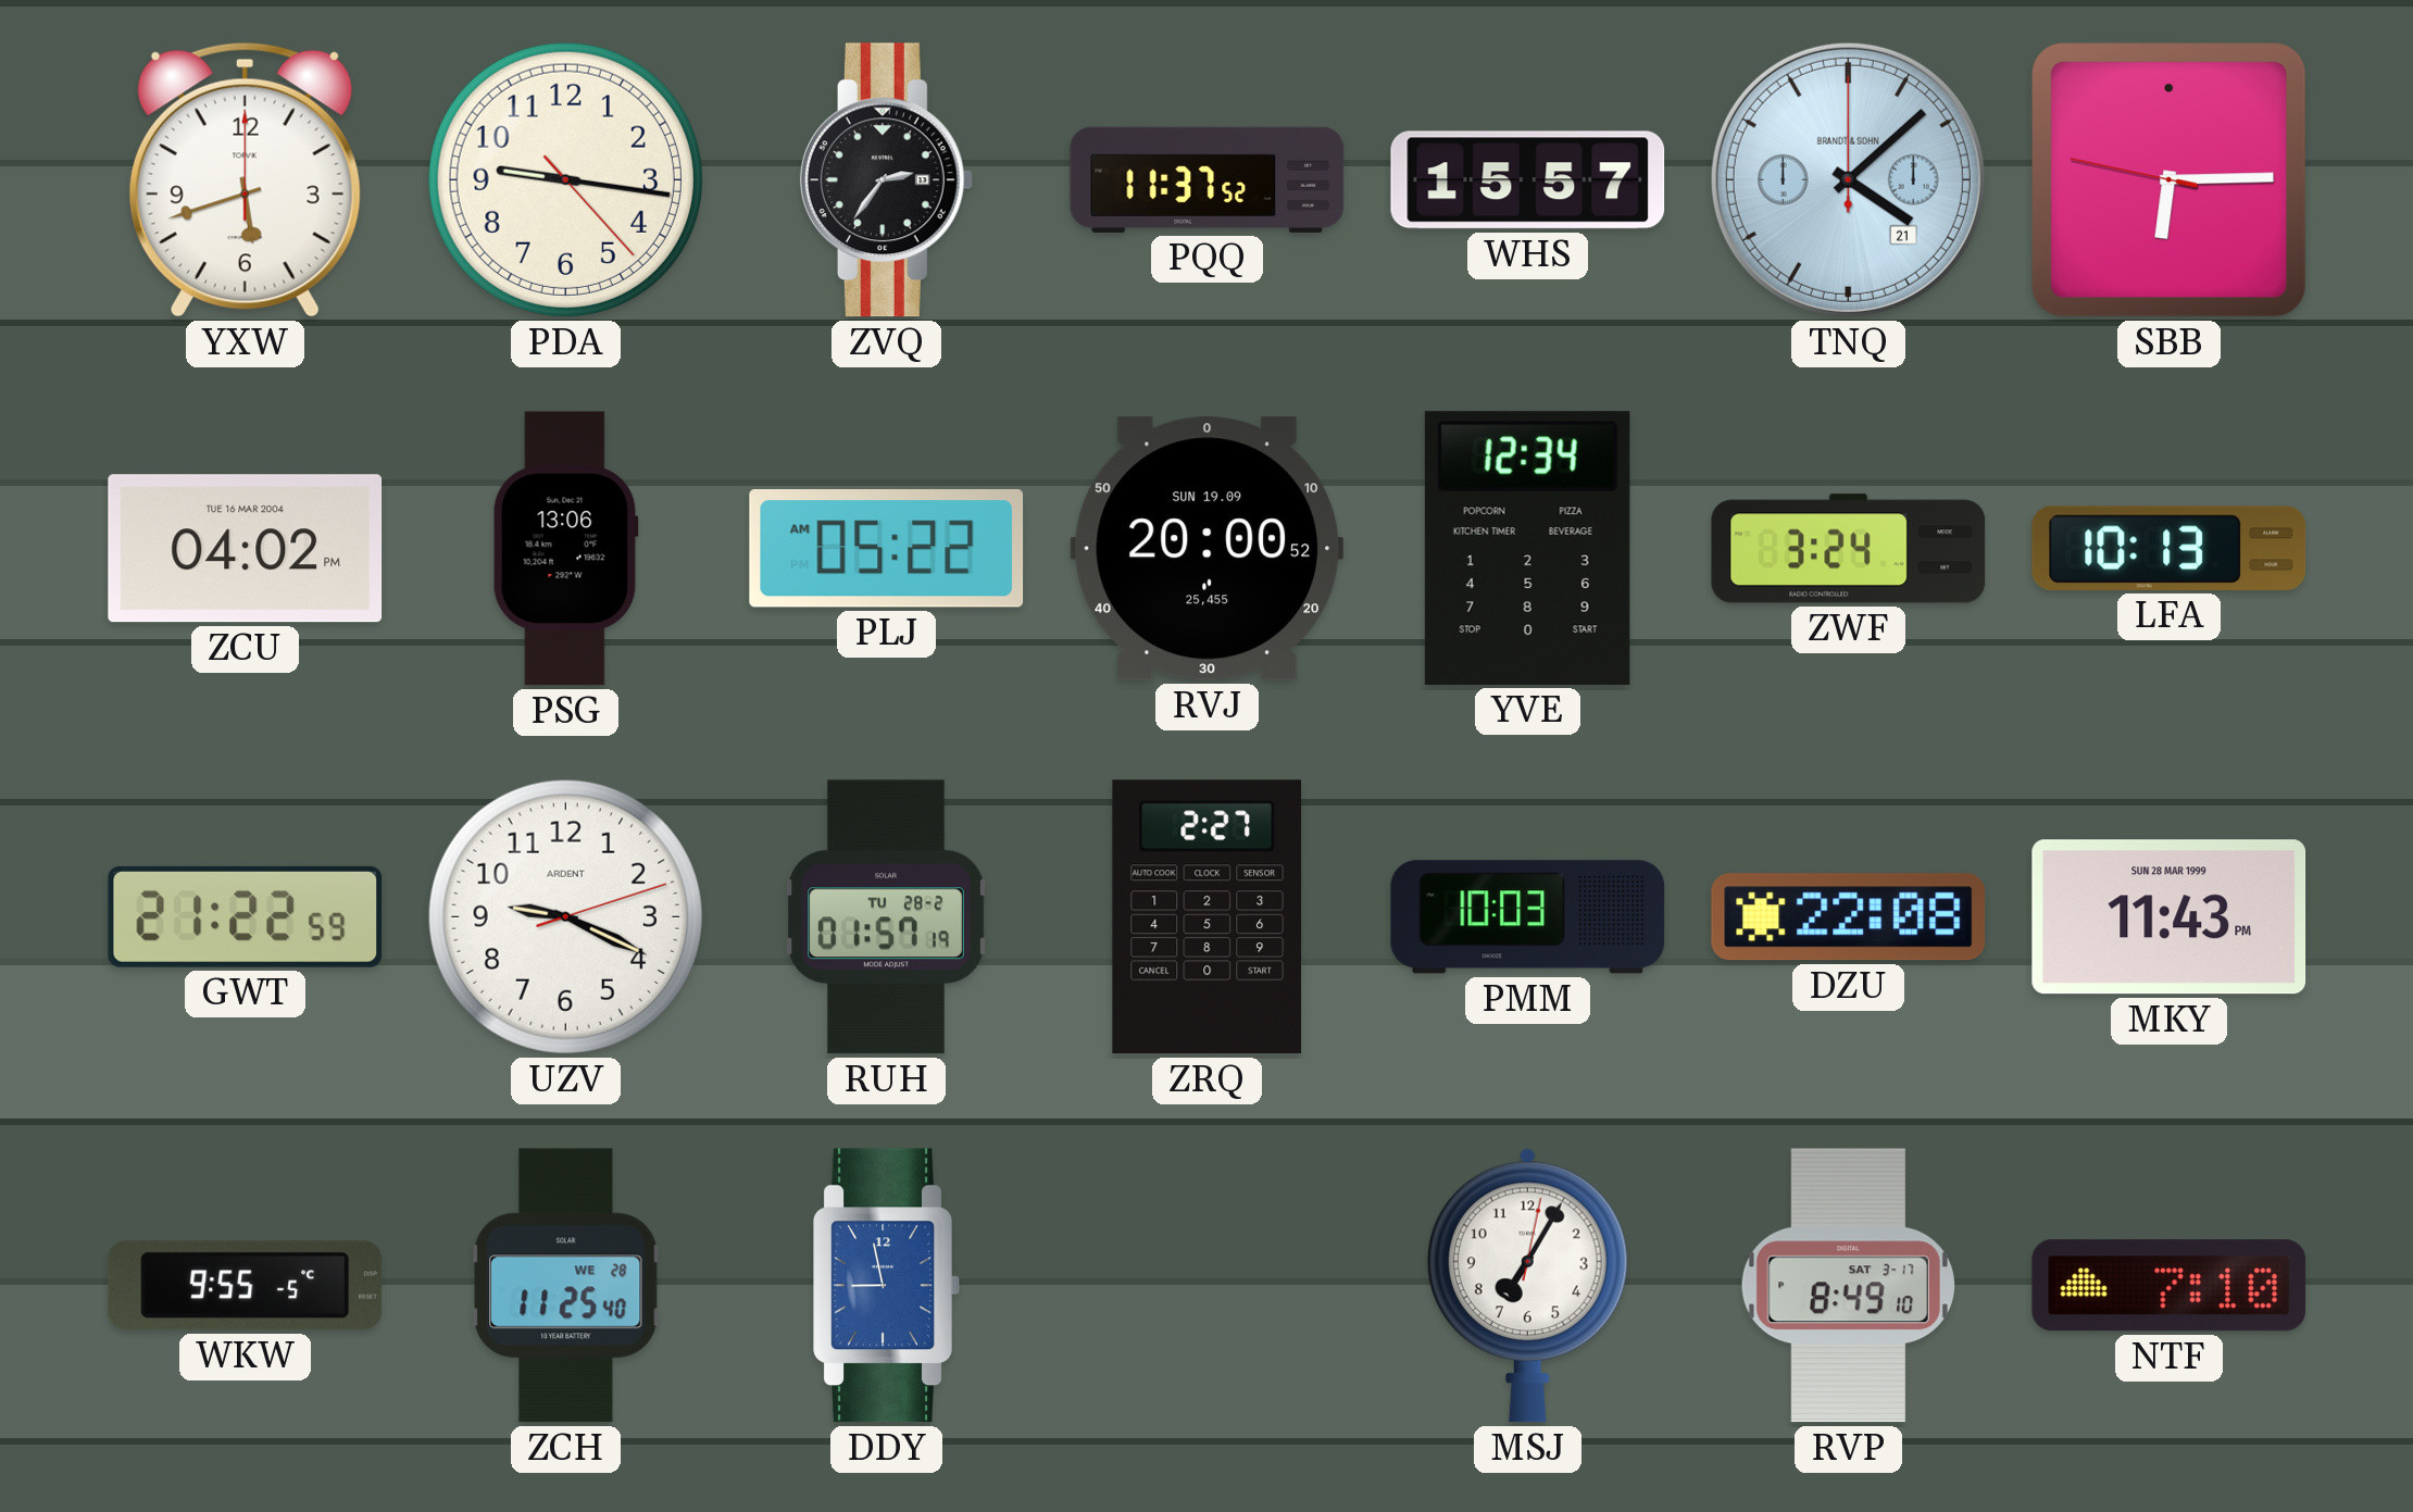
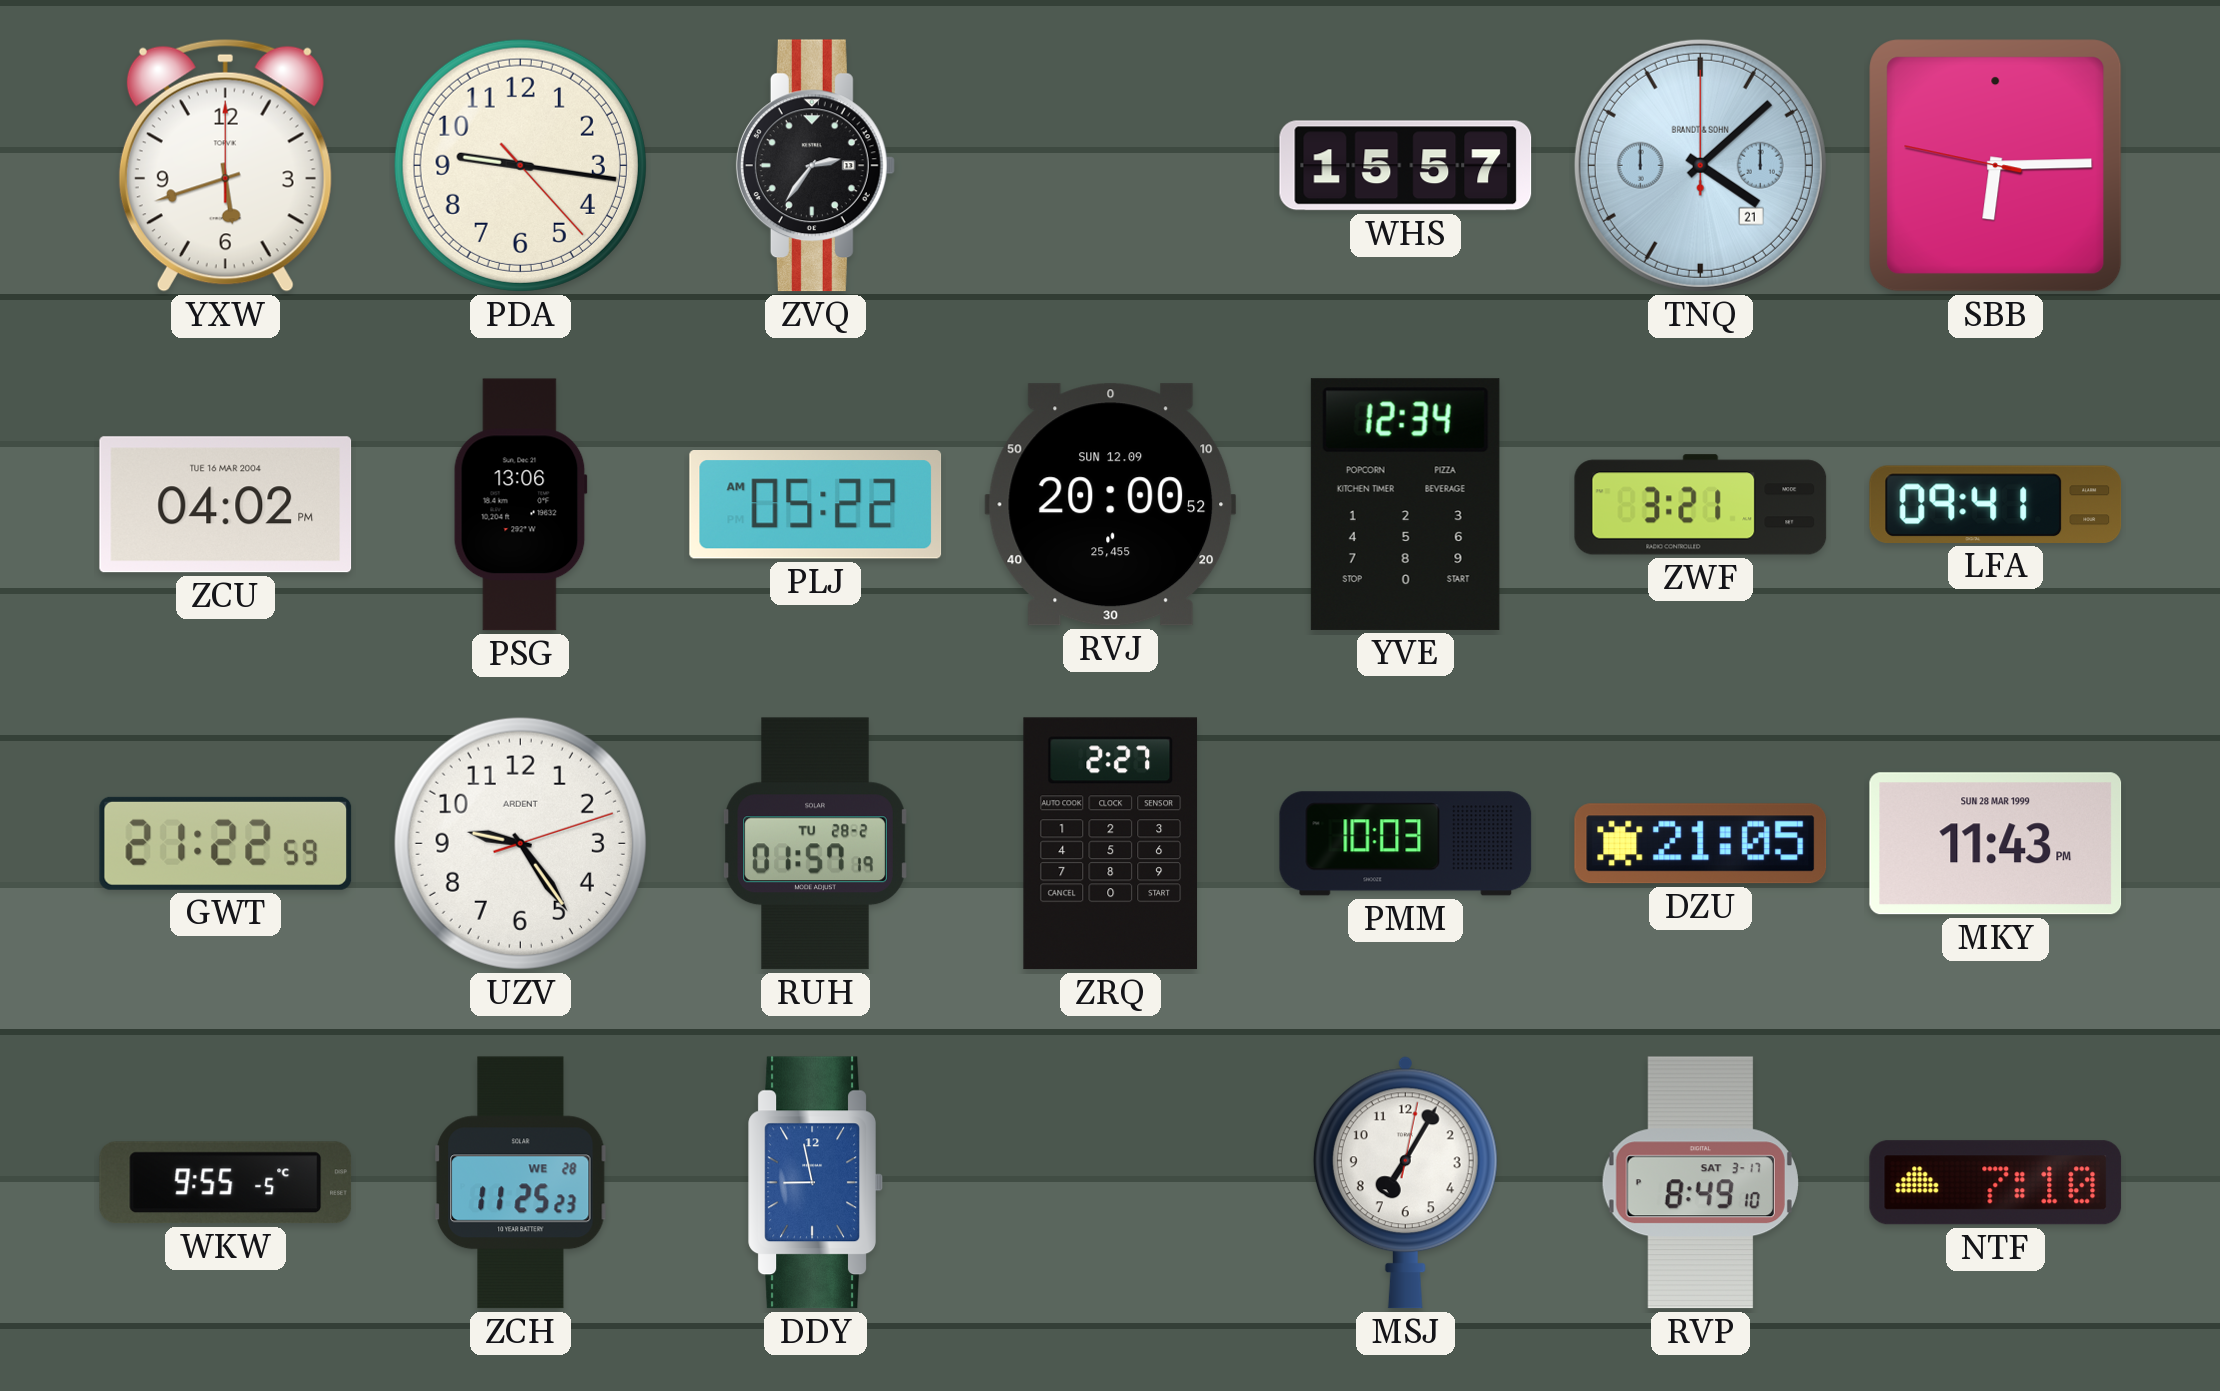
PQQ: 11:37 -> none (1208, 179)
RVJ date: SUN 19.09 -> SUN 12.09 (1111, 505)
ZWF: 3:24 -> 3:21 (1701, 505)
LFA: 10:13 -> 09:41 (1996, 504)
UZV: 9:19 -> 9:24 (520, 843)
DZU: 22:08 -> 21:05 (1701, 844)
ZCH: 11:25:40 -> 11:25:23 (521, 1183)
